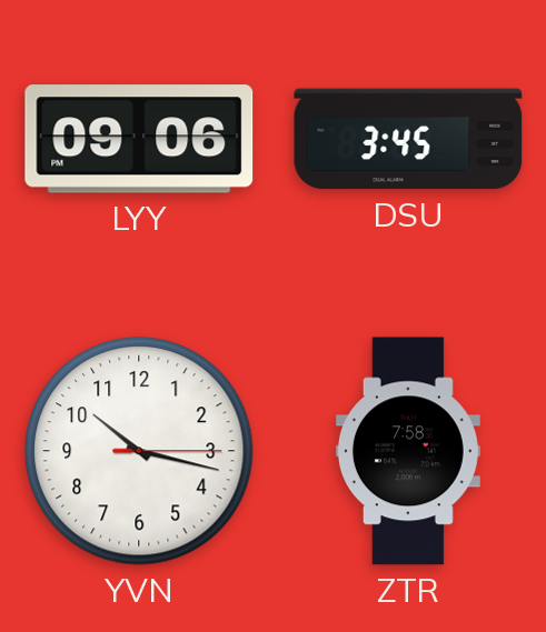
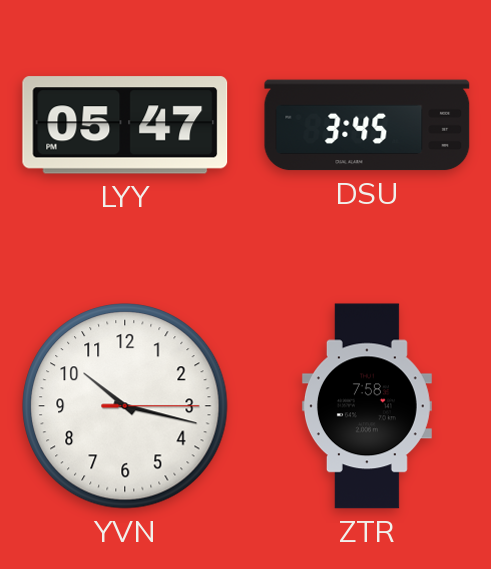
LYY: 09:06 -> 05:47 (125, 125)
